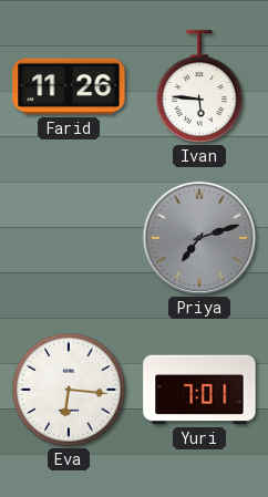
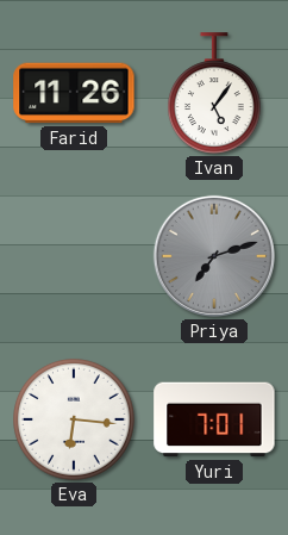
Ivan: 5:46 -> 5:06 (214, 93)
